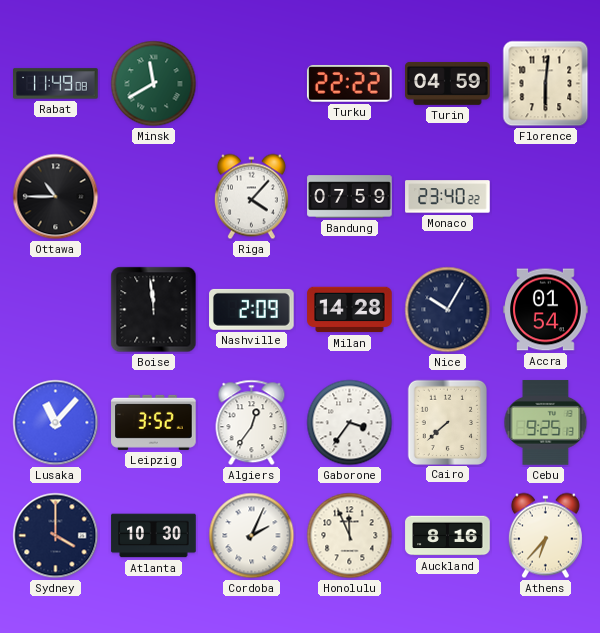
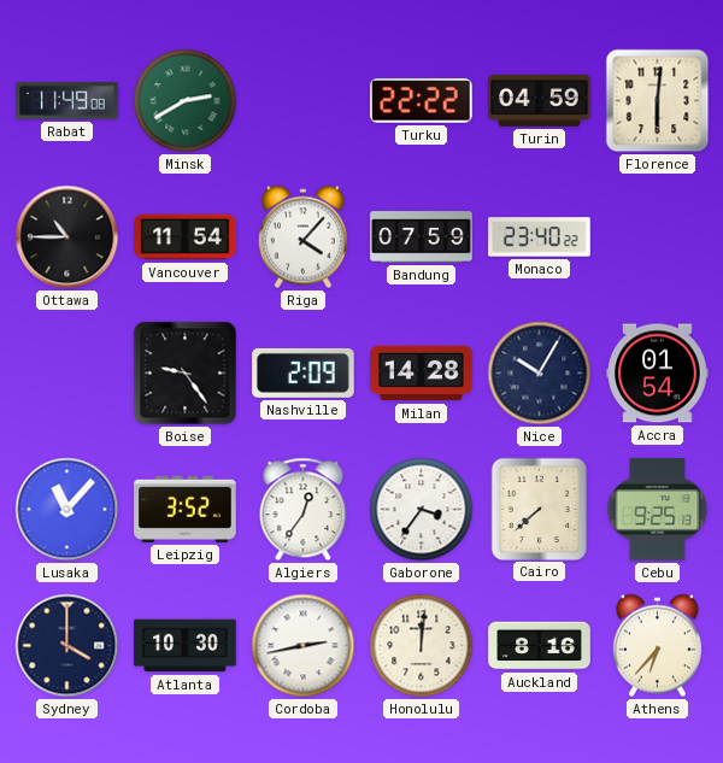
Minsk: 11:40 -> 2:40 (186, 101)
Vancouver: none -> 11:54 (186, 237)
Boise: 11:59 -> 9:24 (186, 374)
Cordoba: 2:04 -> 2:43 (304, 646)
Honolulu: 11:56 -> 12:01 (422, 646)
